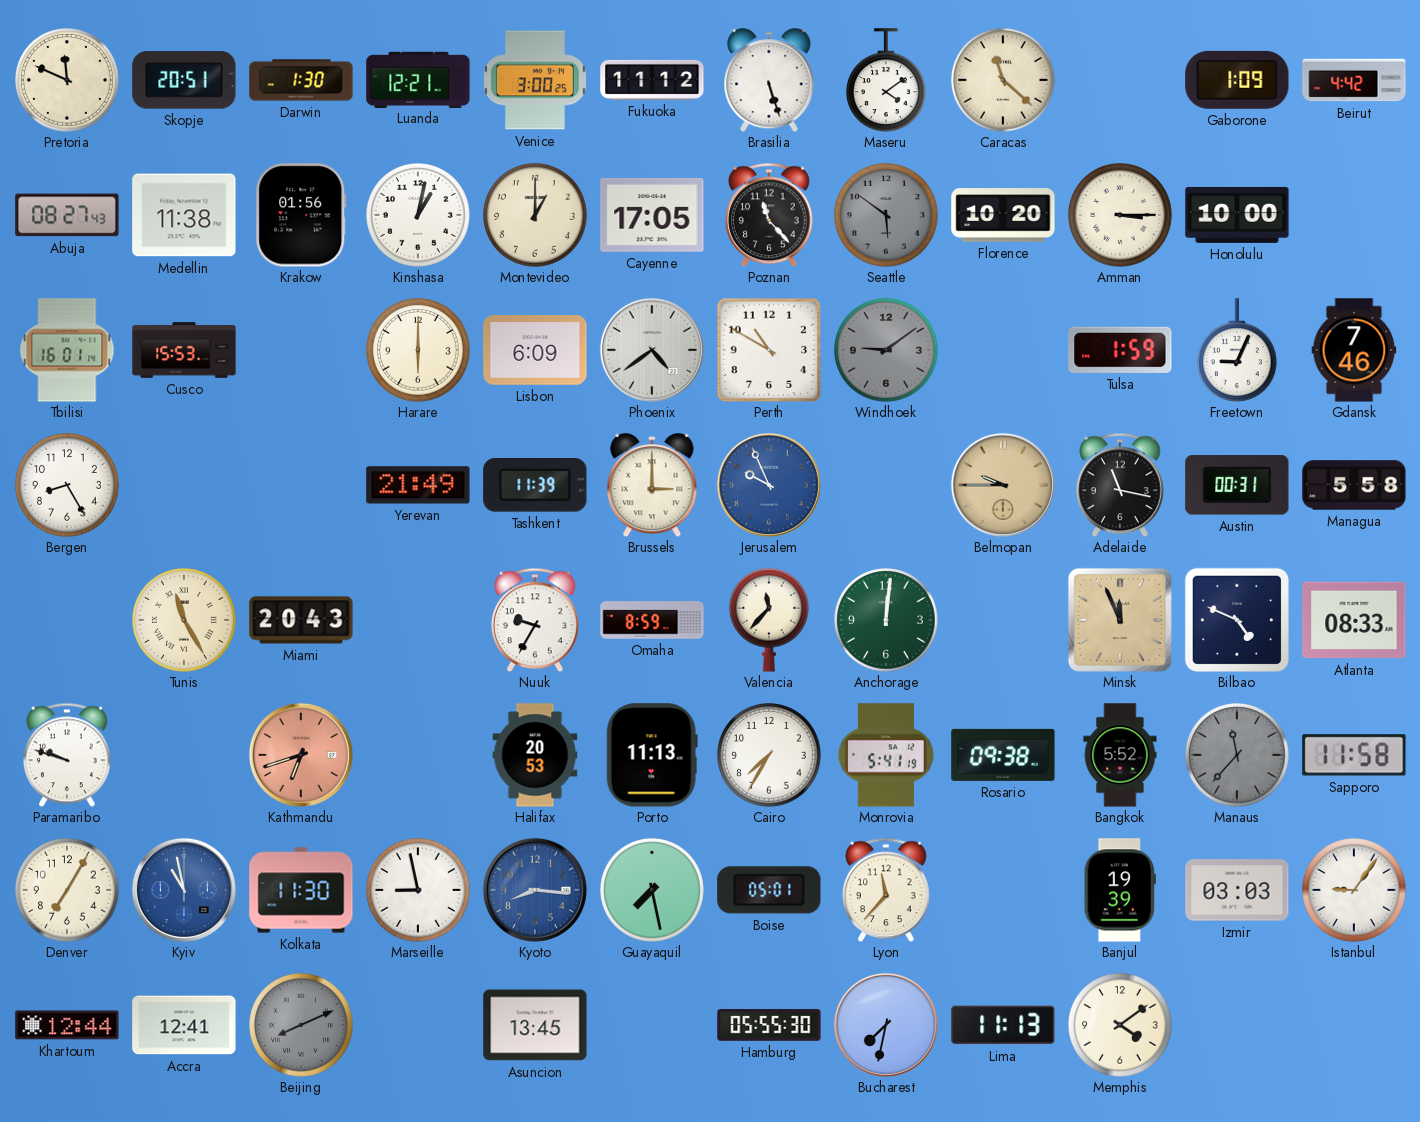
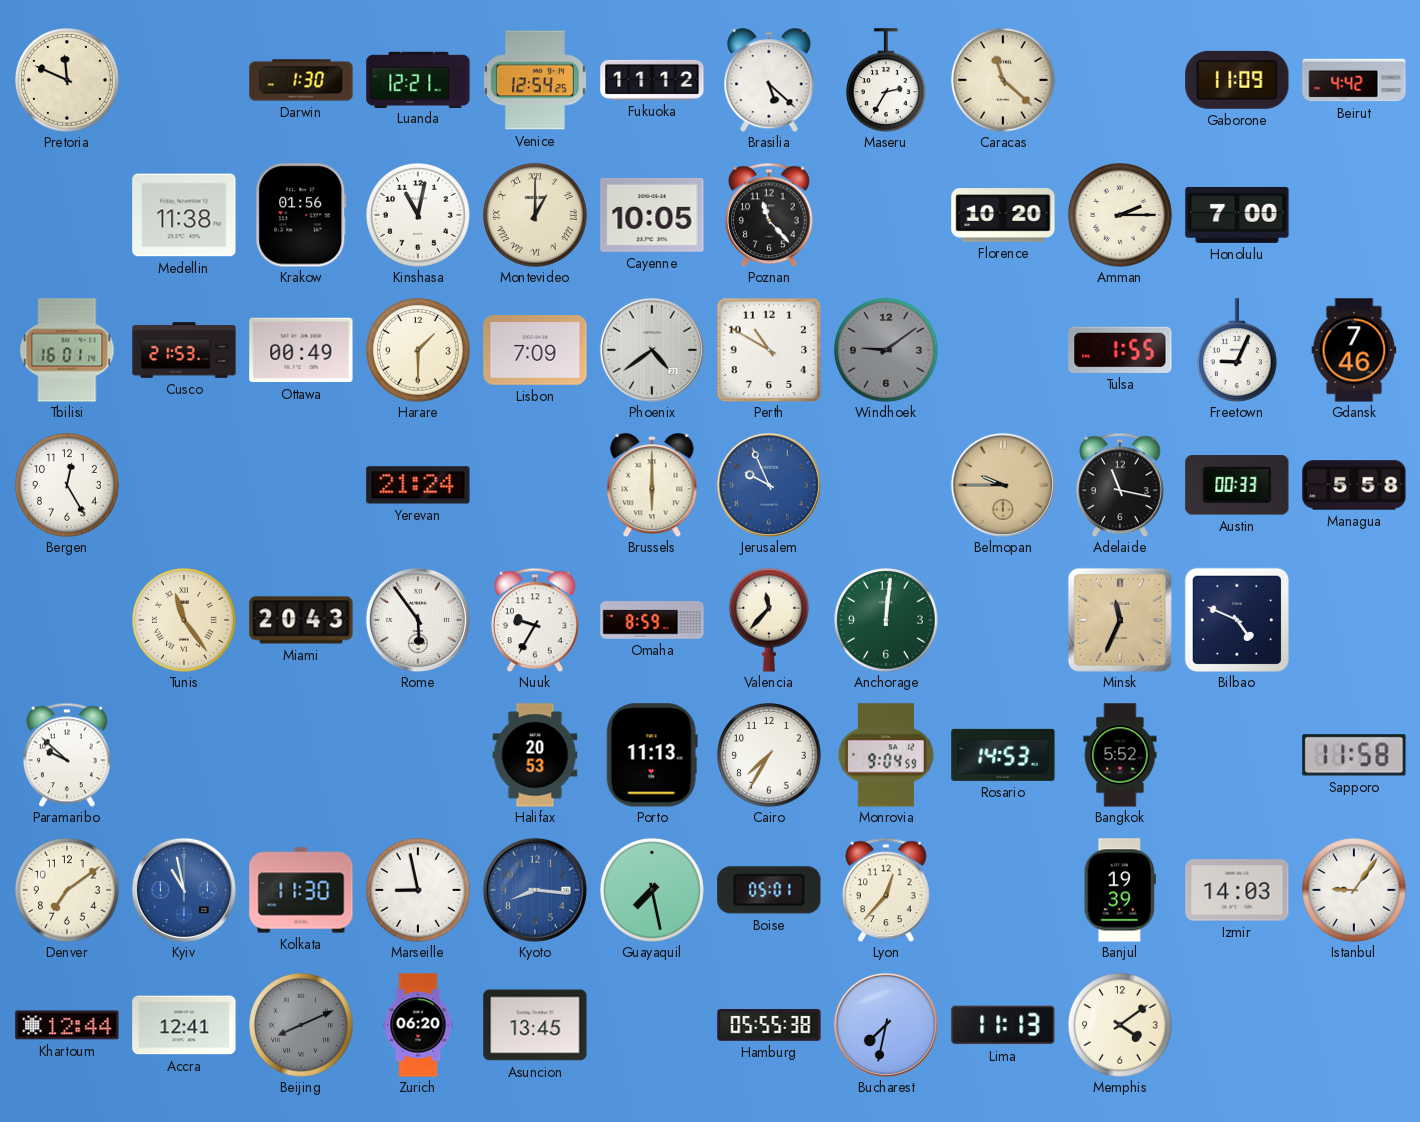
Skopje: 20:51 -> none (184, 80)
Venice: 3:00 -> 12:54 (536, 80)
Brasilia: 5:27 -> 5:22 (769, 80)
Maseru: 4:09 -> 2:35 (887, 80)
Gaborone: 1:09 -> 11:09 (1237, 80)
Abuja: 08:27 -> none (67, 215)
Kinshasa: 1:02 -> 11:02 (419, 216)
Montevideo numerals: Arabic -> Roman (536, 216)
Cayenne: 17:05 -> 10:05 (652, 215)
Seattle: 5:51 -> none (887, 216)
Amman: 3:15 -> 2:15 (1121, 216)
Honolulu: 10:00 -> 7:00 (1237, 215)
Cusco: 15:53 -> 21:53 (184, 350)
Ottawa: none -> 00:49 (301, 350)
Harare: 6:00 -> 1:30 (419, 351)
Lisbon: 6:09 -> 7:09 (535, 351)
Tulsa: 1:59 -> 1:55 (1120, 350)
Bergen: 8:25 -> 12:25 (68, 486)
Yerevan: 21:49 -> 21:24 (418, 485)
Tashkent: 11:39 -> none (535, 486)
Brussels: 3:00 -> 6:00 (652, 485)
Austin: 00:31 -> 00:33 (1237, 485)
Tunis: 11:25 -> 11:24 (185, 621)
Rome: none -> 5:54 (418, 620)
Minsk: 11:56 -> 11:34 (1120, 620)
Atlanta: 08:33 -> none (1354, 620)
Paramaribo: 9:48 -> 9:52 (68, 755)
Kathmandu: 6:42 -> none (301, 755)
Monrovia: 5:41 -> 9:04 (886, 755)
Rosario: 09:38 -> 14:53 (1003, 755)
Manaus: 11:37 -> none (1238, 756)
Denver: 7:05 -> 7:09 (68, 891)
Lyon: 11:37 -> 12:37 (887, 890)
Izmir: 03:03 -> 14:03 (1237, 890)
Zurich: none -> 06:20 (418, 1025)
Hamburg: 05:55:30 -> 05:55:38 (769, 1025)
